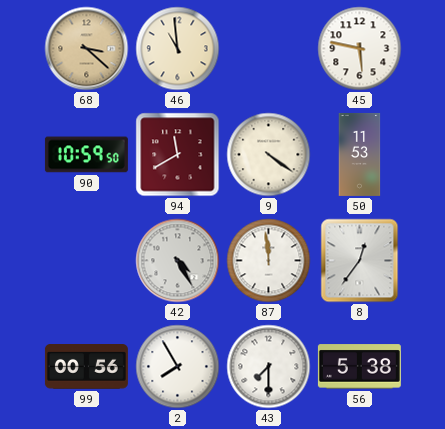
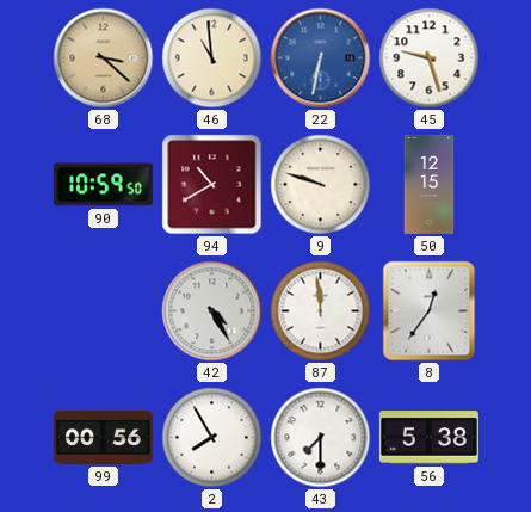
22: none -> 6:32 (321, 58)
45: 5:47 -> 9:27 (430, 58)
94: 11:40 -> 10:40 (212, 185)
9: 4:21 -> 9:48 (321, 185)
50: 11:53 -> 12:15 (430, 184)
